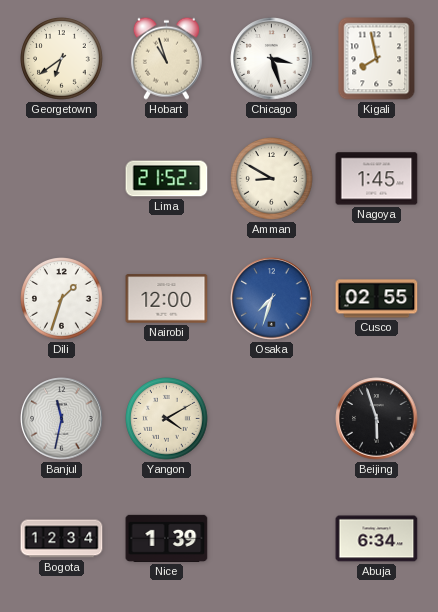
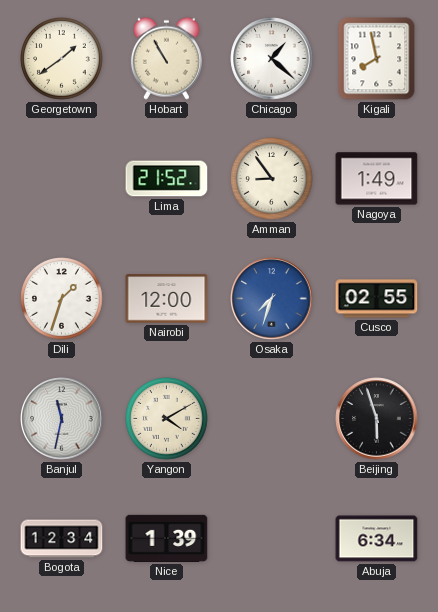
Georgetown: 6:39 -> 1:39 (62, 59)
Hobart: 10:57 -> 10:55 (166, 58)
Chicago: 3:27 -> 1:22 (272, 59)
Amman: 8:50 -> 8:54 (272, 179)
Nagoya: 1:45 -> 1:49 (377, 179)
